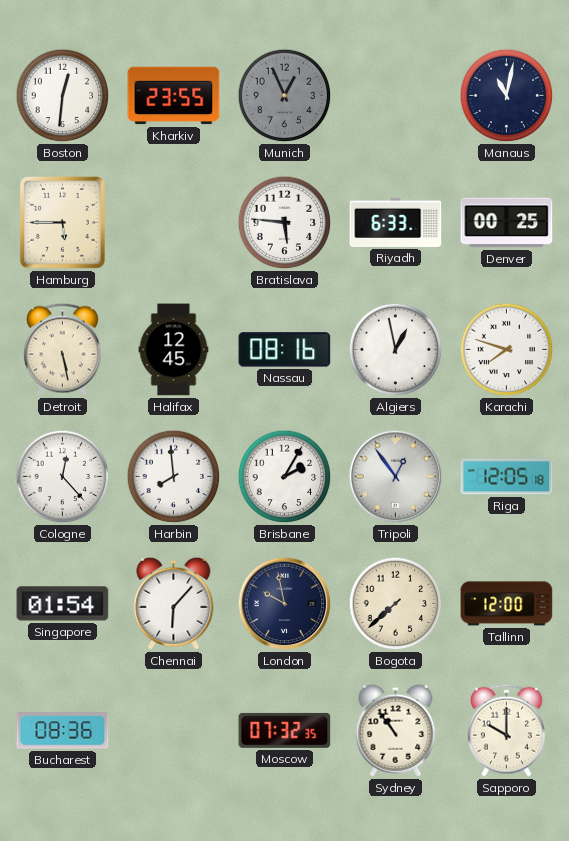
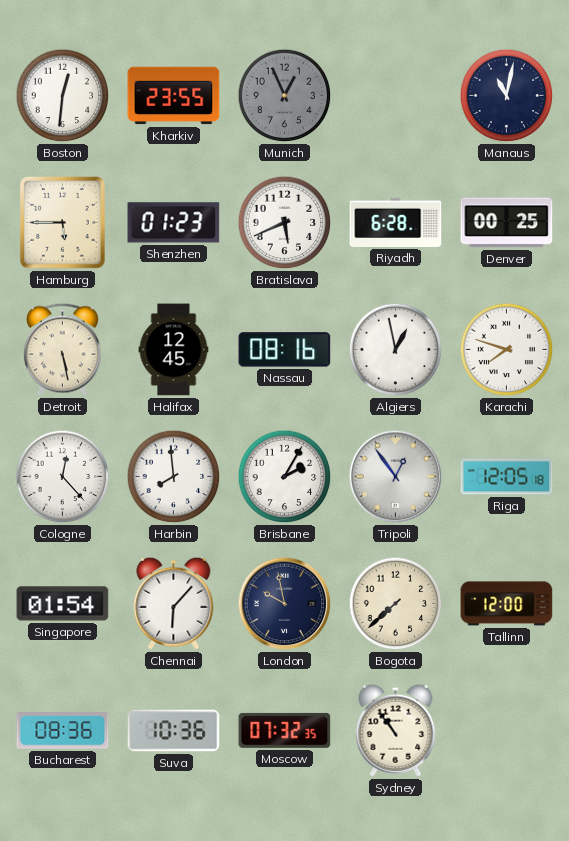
Shenzhen: none -> 01:23 (174, 223)
Bratislava: 5:46 -> 5:41 (285, 223)
Riyadh: 6:33 -> 6:28 (396, 222)
Suva: none -> 10:36 (174, 731)
Sapporo: 10:00 -> none (506, 730)
